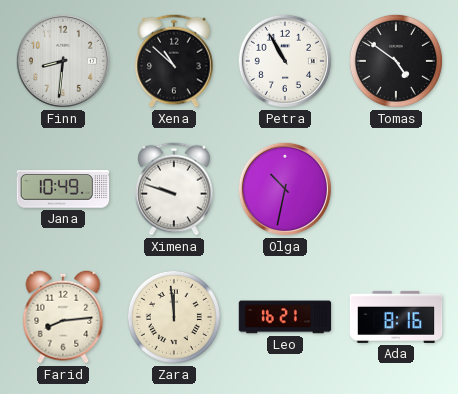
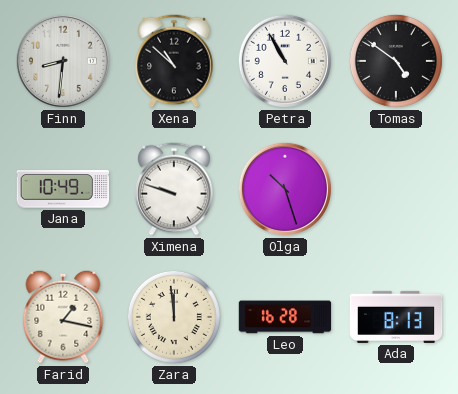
Olga: 10:32 -> 10:27 (285, 189)
Farid: 8:14 -> 1:17 (63, 317)
Leo: 16:21 -> 16:28 (285, 317)
Ada: 8:16 -> 8:13 (396, 317)
